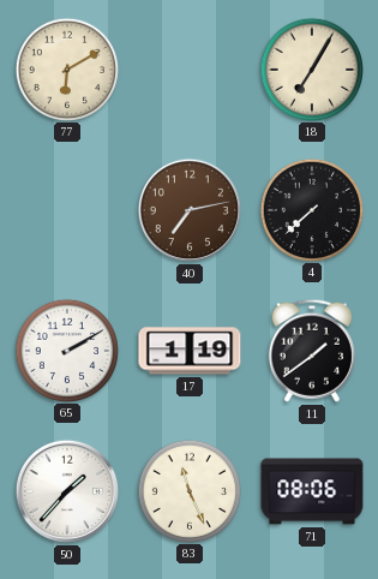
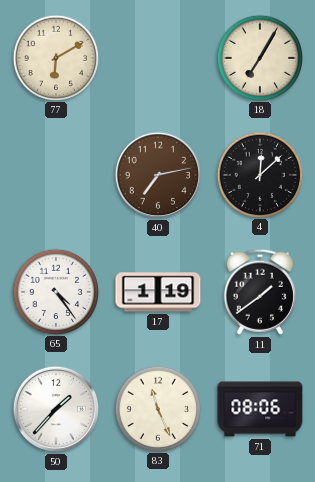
4: 7:38 -> 12:08 (259, 174)
65: 2:10 -> 4:24 (55, 291)
